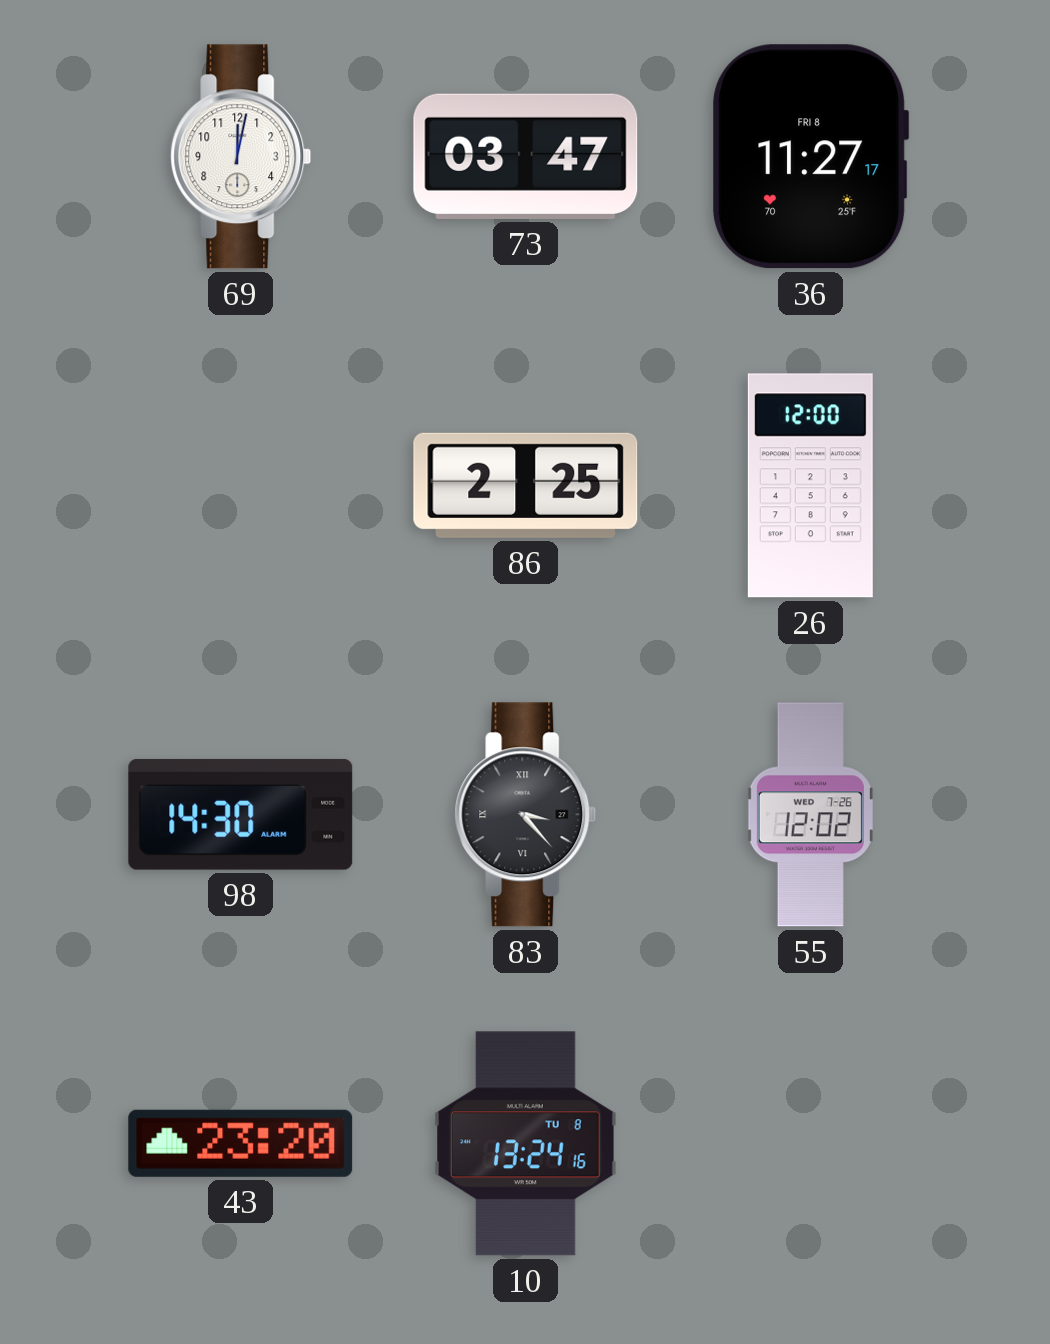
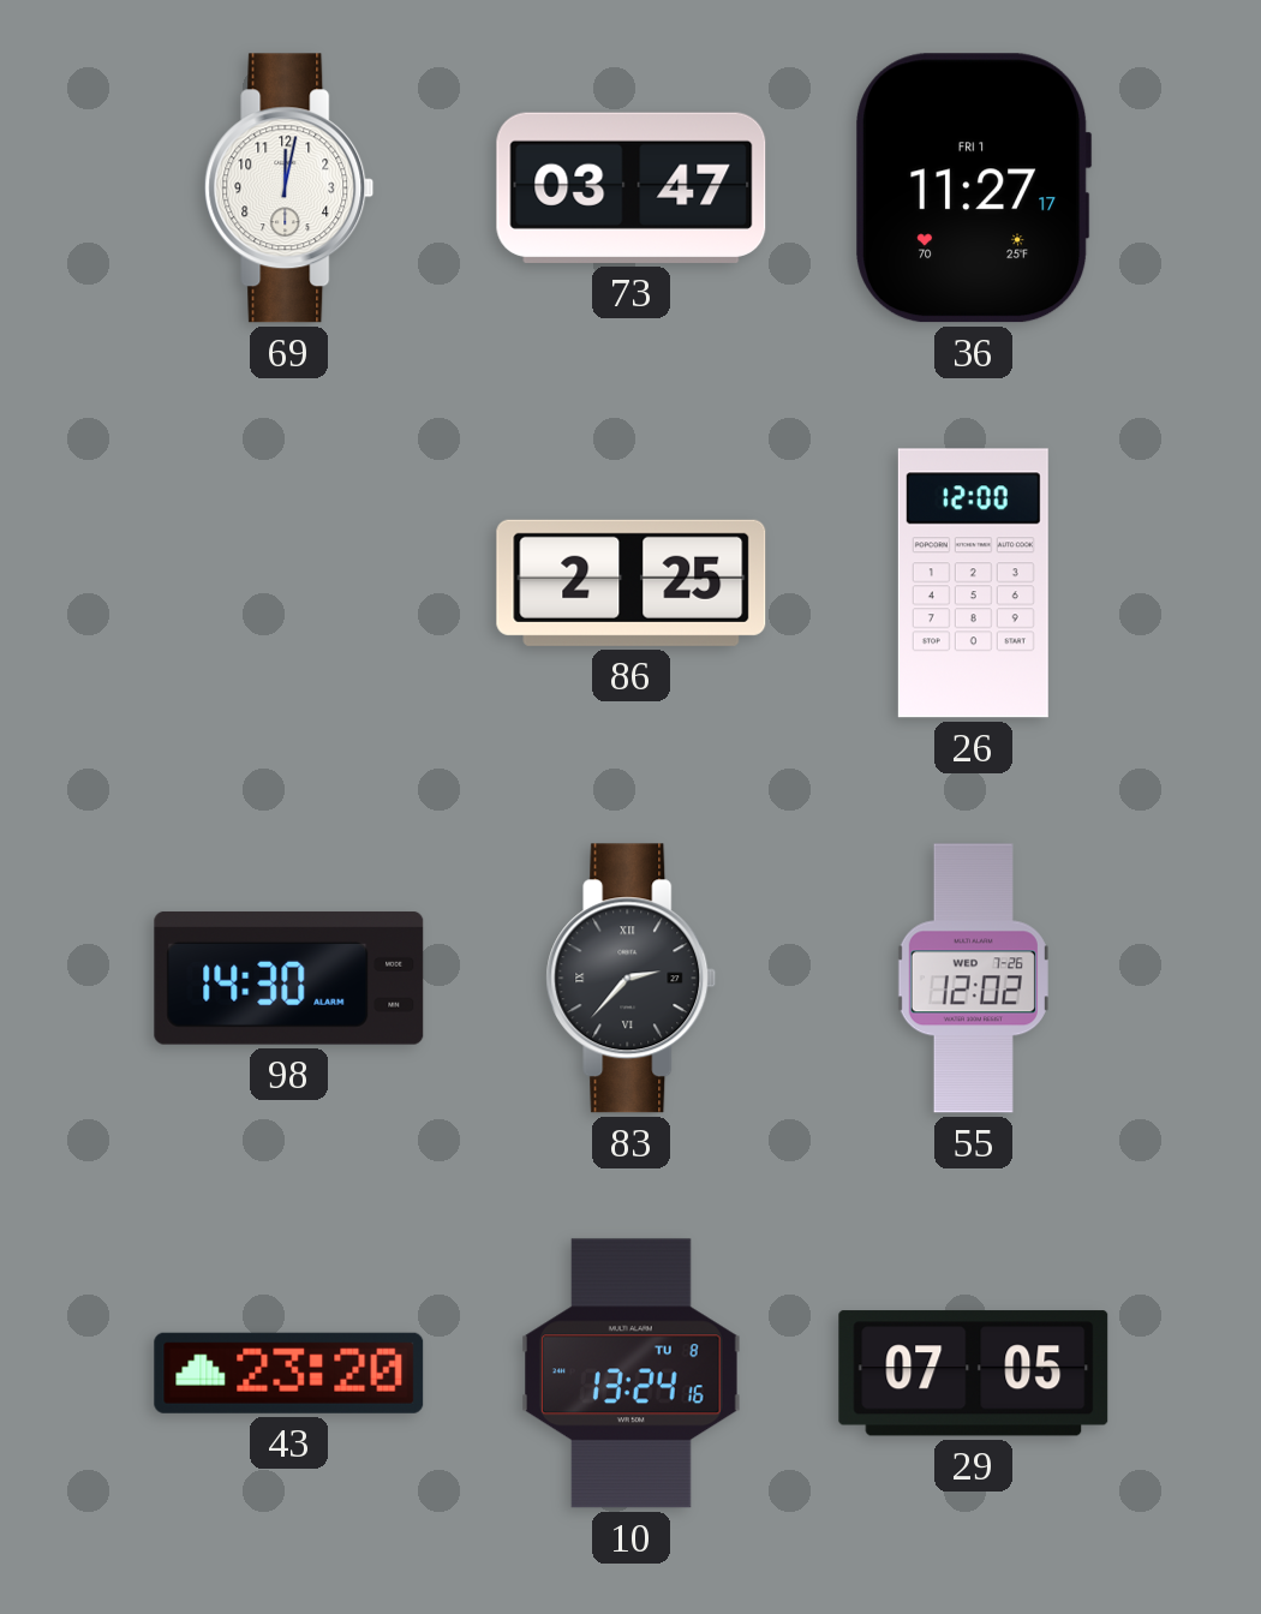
36 date: FRI 8 -> FRI 1 (974, 189)
83: 3:23 -> 2:37 (632, 979)
29: none -> 07:05 (974, 1374)
